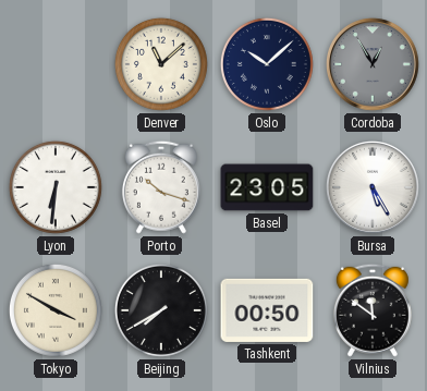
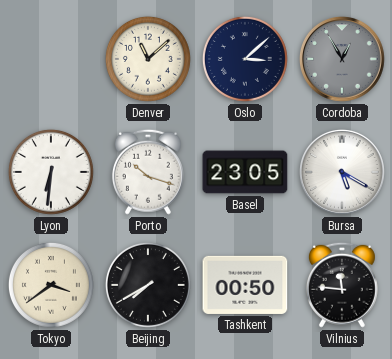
Oslo: 10:08 -> 3:08 (245, 59)
Bursa: 5:25 -> 5:20 (343, 173)
Tokyo: 3:50 -> 3:39 (51, 285)
Vilnius: 11:51 -> 11:46 (342, 285)
